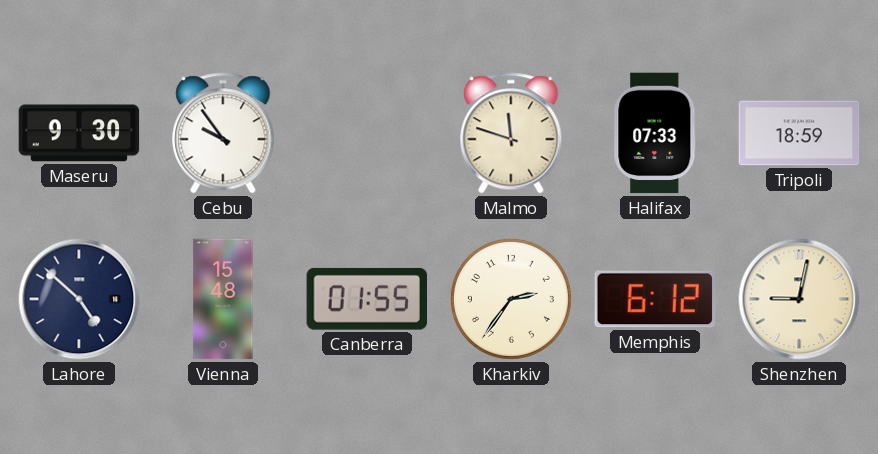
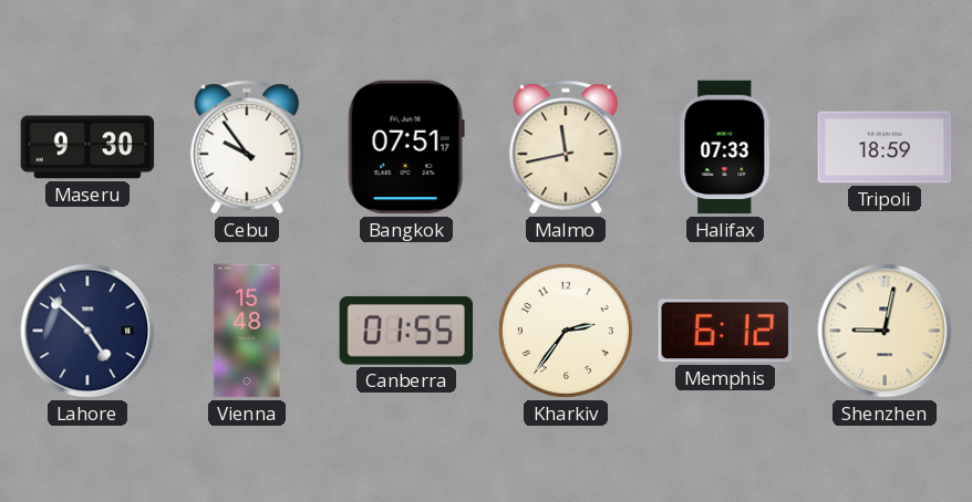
Bangkok: none -> 07:51 (406, 147)
Malmo: 11:48 -> 11:43 (566, 147)
